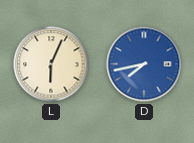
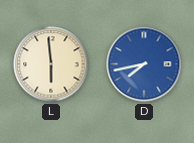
L: 6:04 -> 5:59 (51, 64)
